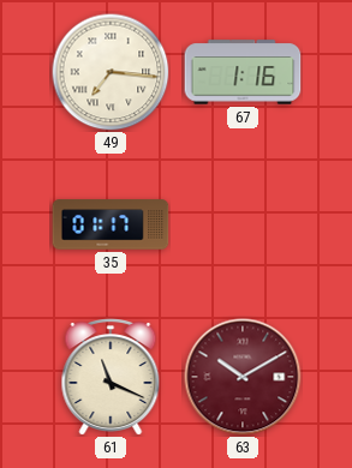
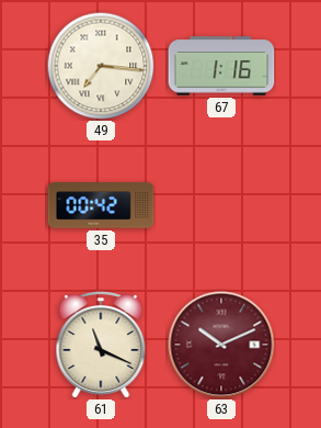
35: 01:17 -> 00:42 (101, 205)
63: 10:10 -> 10:11 (221, 345)
